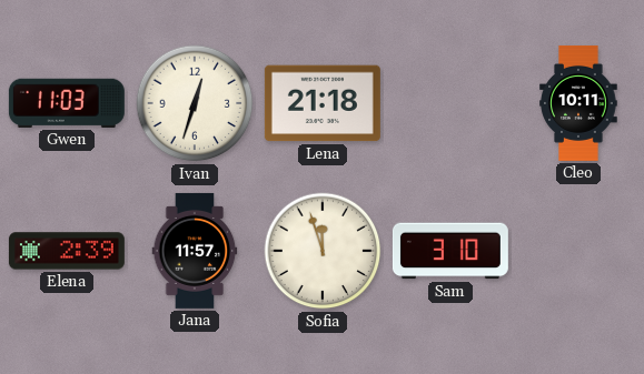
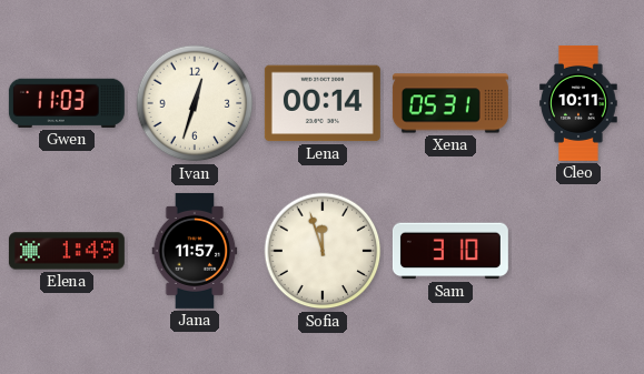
Lena: 21:18 -> 00:14 (323, 103)
Xena: none -> 05:31 (450, 103)
Elena: 2:39 -> 1:49 (67, 251)
